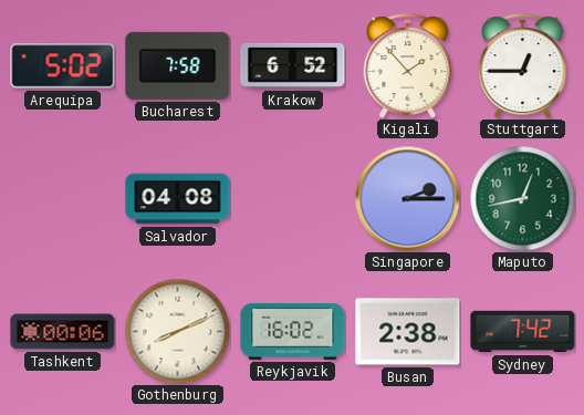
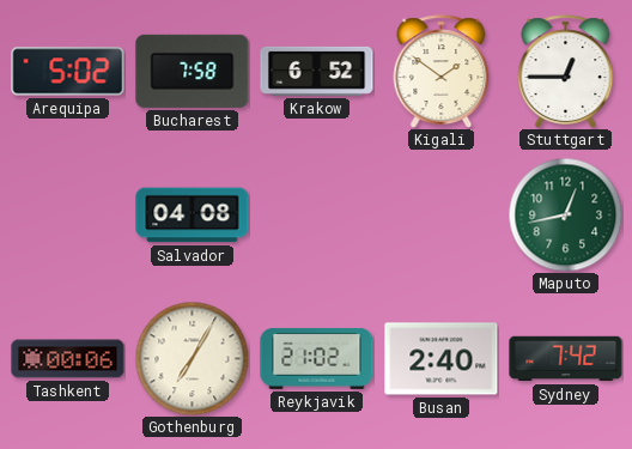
Kigali: 1:53 -> 1:51 (442, 72)
Singapore: 2:15 -> none (407, 198)
Gothenburg: 8:11 -> 7:05 (192, 358)
Reykjavik: 16:02 -> 21:02 (317, 358)
Busan: 2:38 -> 2:40 (442, 359)
